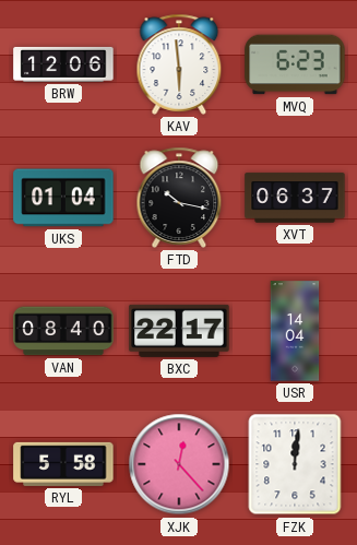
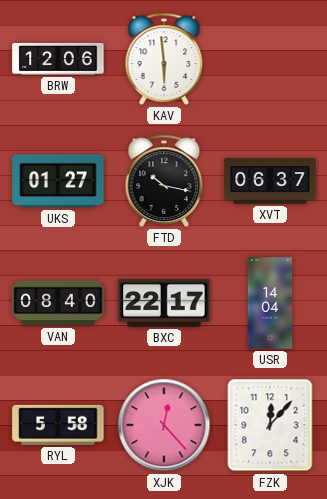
MVQ: 6:23 -> none (295, 64)
UKS: 01:04 -> 01:27 (58, 181)
FZK: 12:01 -> 12:07 (270, 425)
